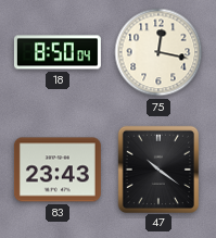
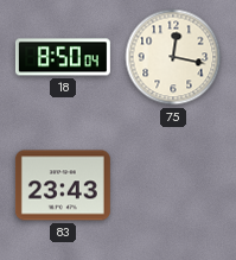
47: 10:21 -> none (157, 168)
